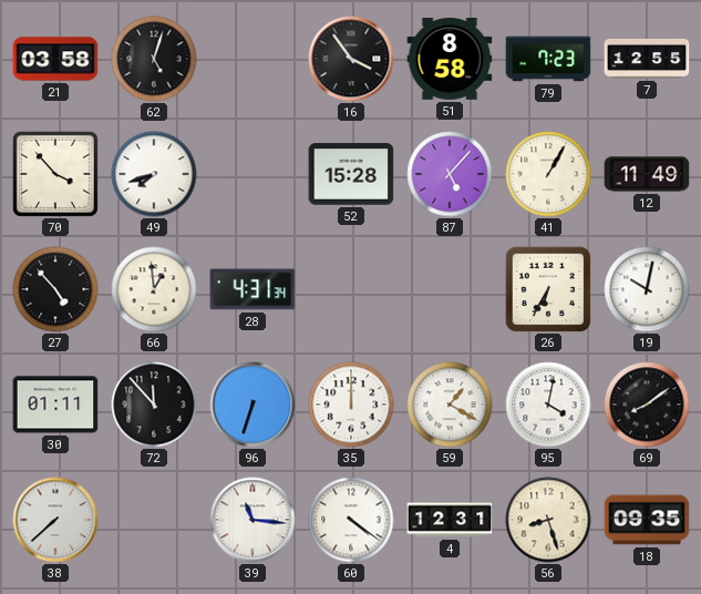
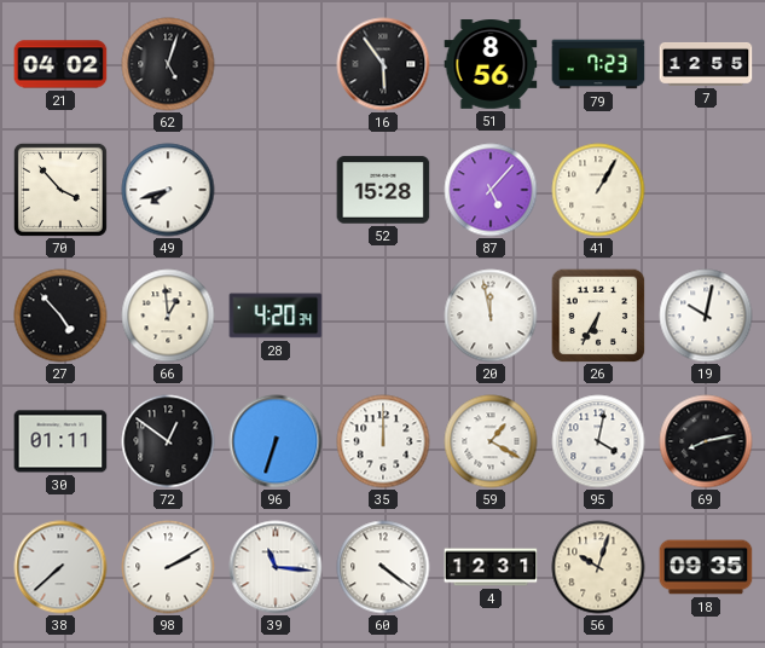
21: 03:58 -> 04:02 (60, 64)
16: 3:54 -> 5:54 (383, 64)
51: 8:58 -> 8:56 (491, 64)
12: 11:49 -> none (647, 174)
28: 4:31 -> 4:20 (276, 316)
20: none -> 11:58 (491, 316)
72: 11:53 -> 12:51 (168, 441)
69: 8:09 -> 8:13 (706, 441)
98: none -> 2:10 (168, 567)
56: 8:27 -> 10:03 (598, 567)
